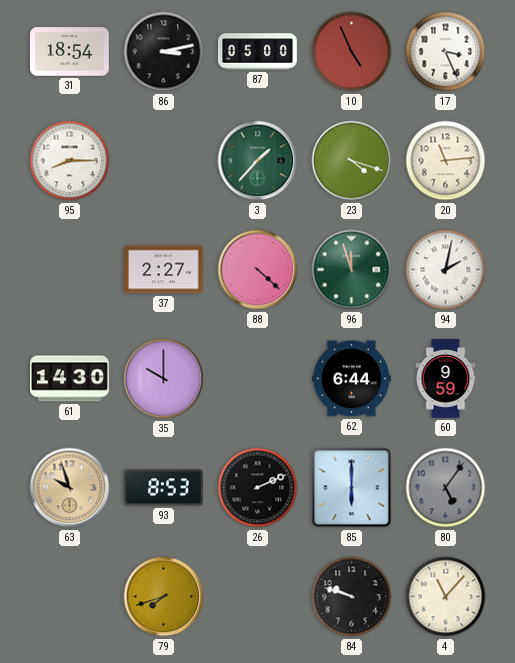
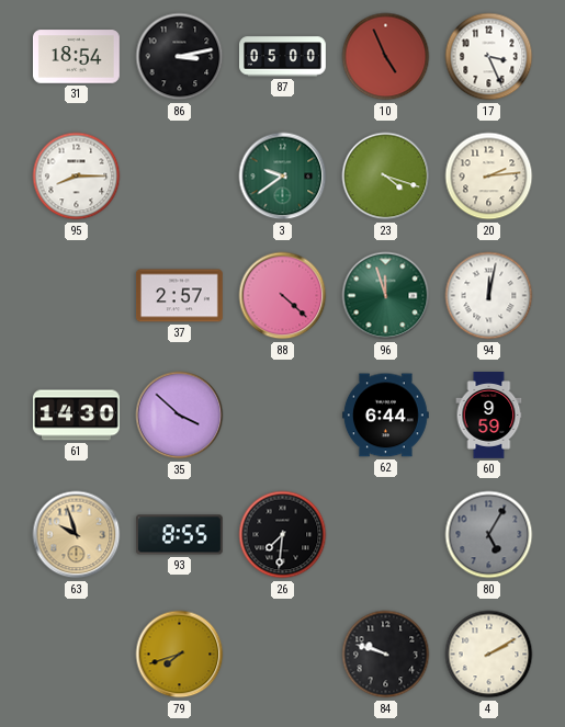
3: 1:37 -> 9:39 (283, 177)
20: 11:14 -> 2:14 (489, 177)
37: 2:27 -> 2:57 (180, 296)
94: 2:02 -> 12:02 (489, 296)
35: 10:00 -> 3:52 (180, 416)
93: 8:53 -> 8:55 (179, 535)
26: 2:11 -> 7:31 (283, 535)
85: 6:00 -> none (352, 488)
80: 5:06 -> 5:05 (489, 535)
4: 11:07 -> 2:10 (489, 655)
